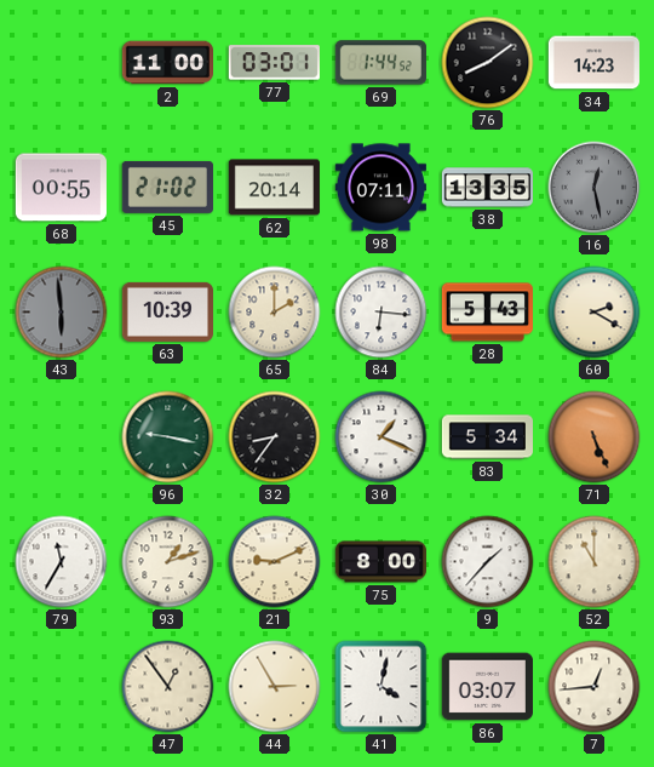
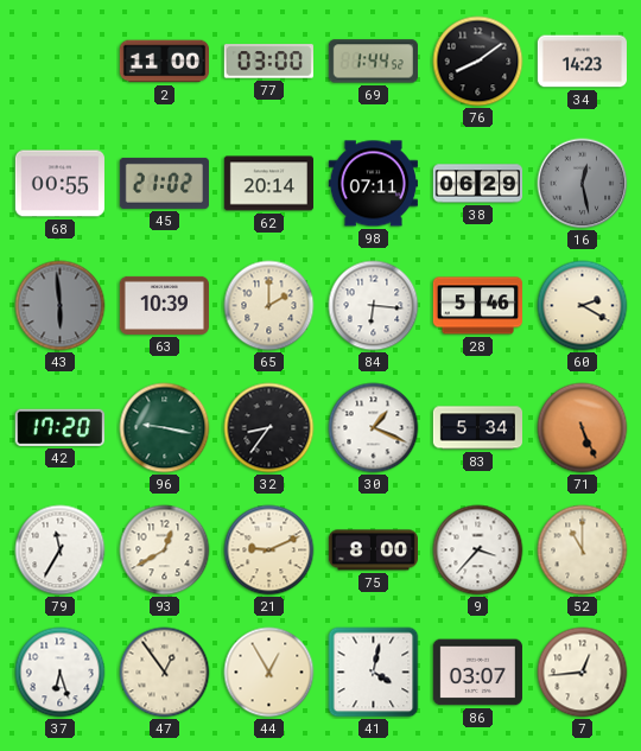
77: 03:01 -> 03:00 (268, 62)
38: 13:35 -> 06:29 (477, 184)
28: 5:43 -> 5:46 (477, 306)
42: none -> 17:20 (59, 427)
93: 1:12 -> 12:40 (165, 550)
9: 1:37 -> 3:37 (478, 550)
37: none -> 6:27 (61, 673)
44: 2:55 -> 12:55 (269, 673)
